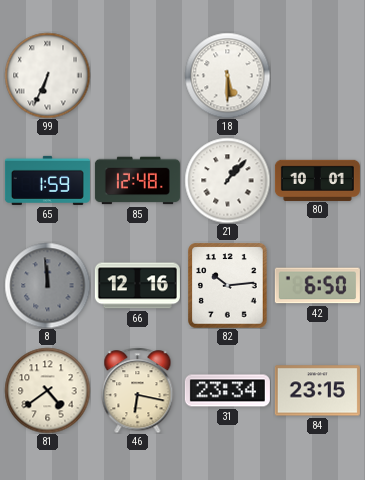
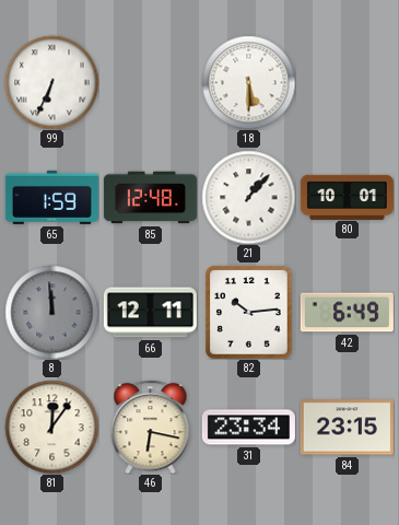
66: 12:16 -> 12:11 (150, 313)
42: 6:50 -> 6:49 (347, 313)
81: 4:39 -> 12:06 (51, 427)
